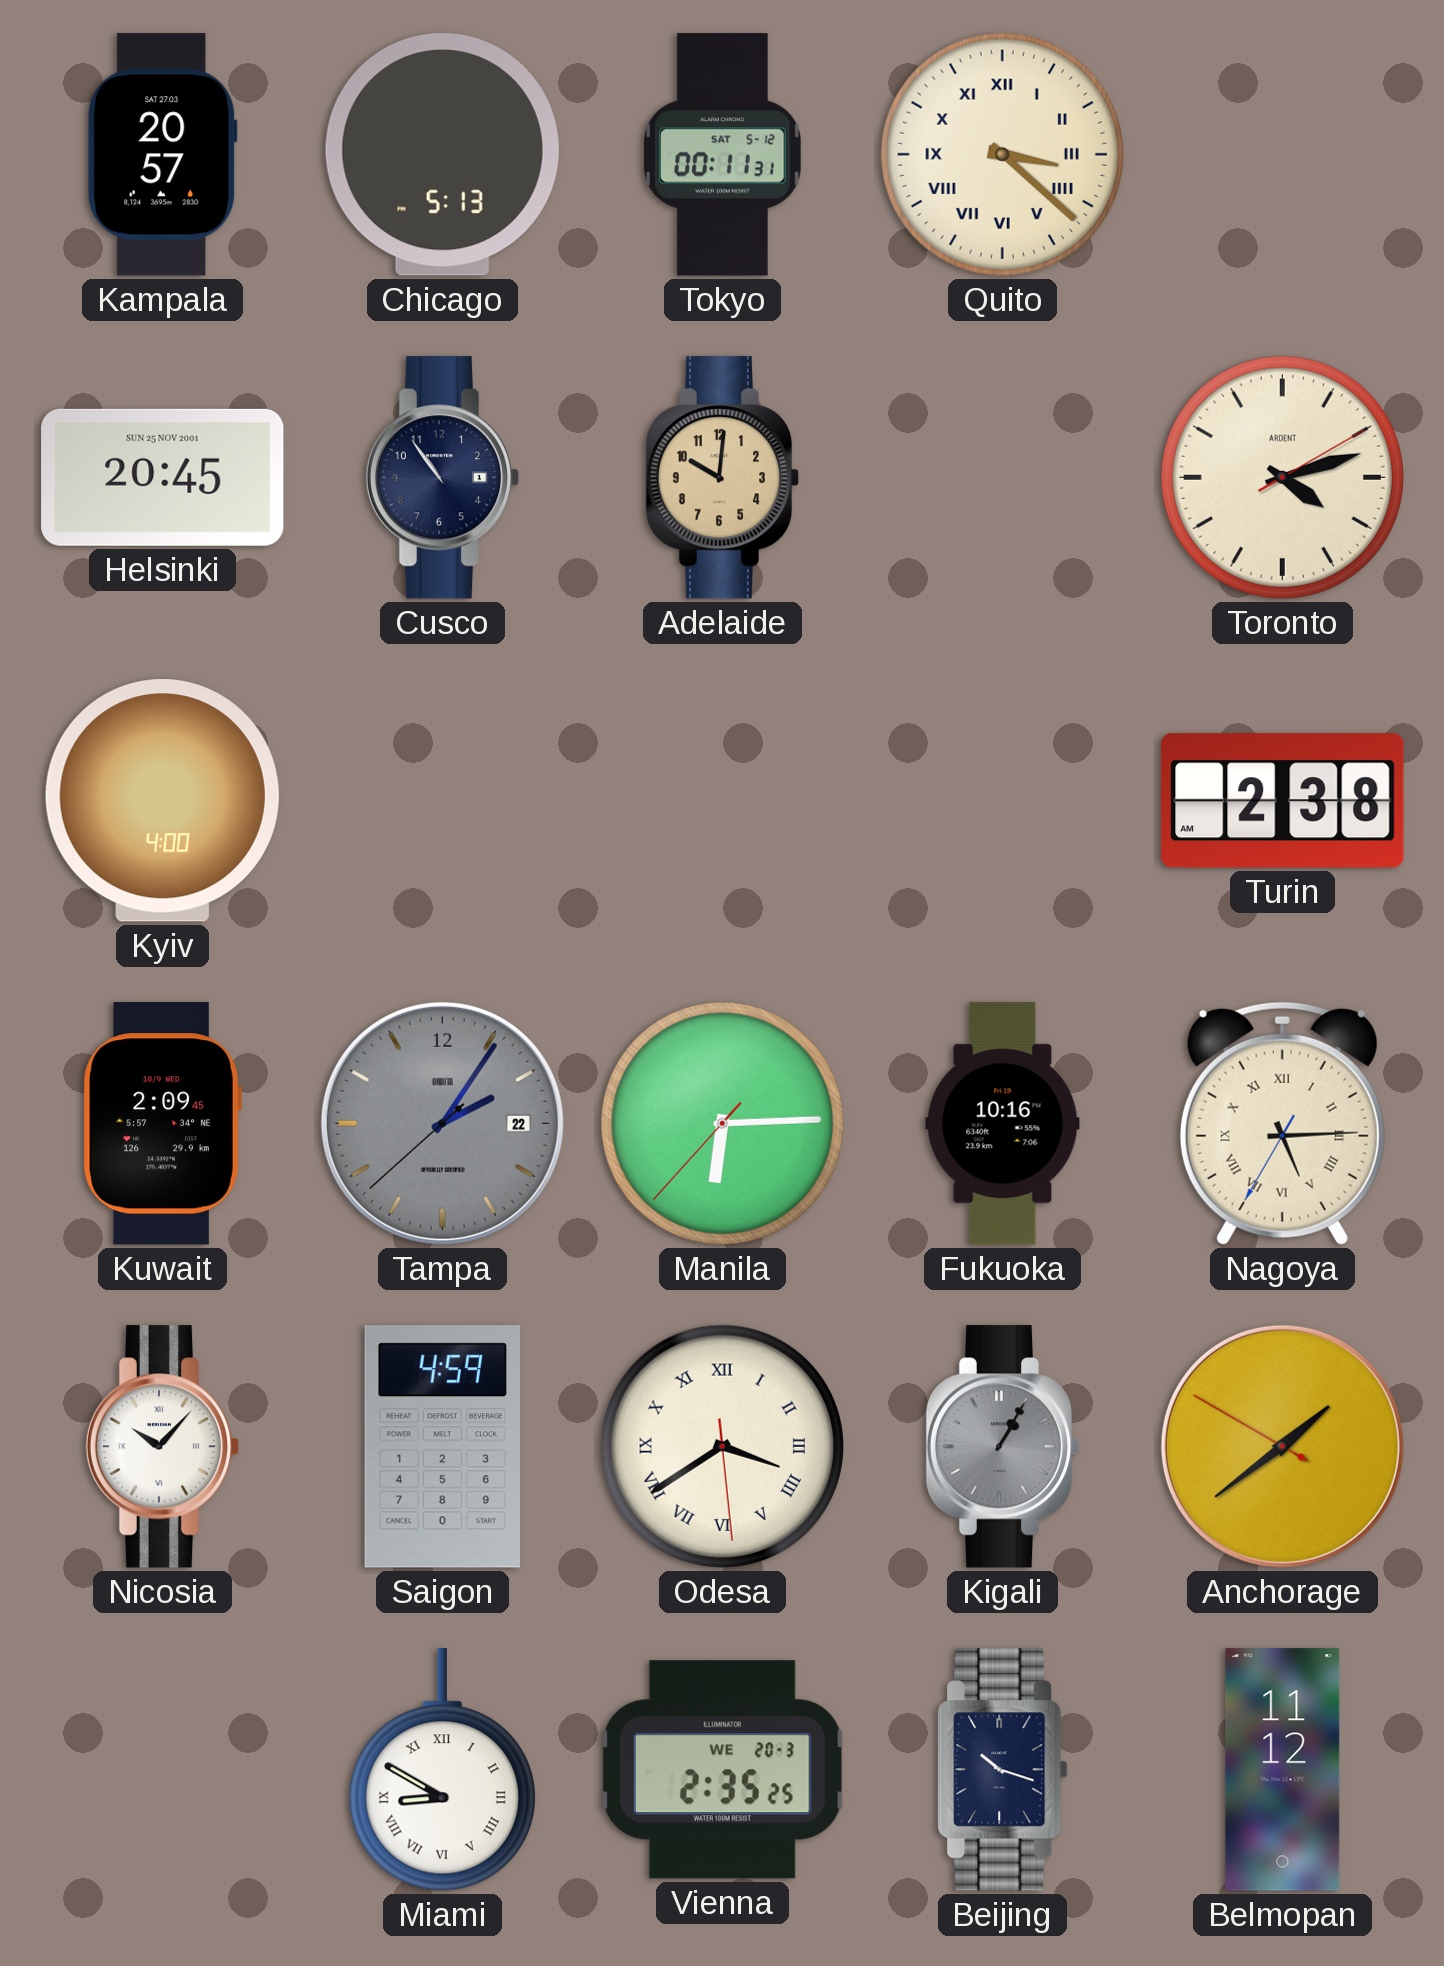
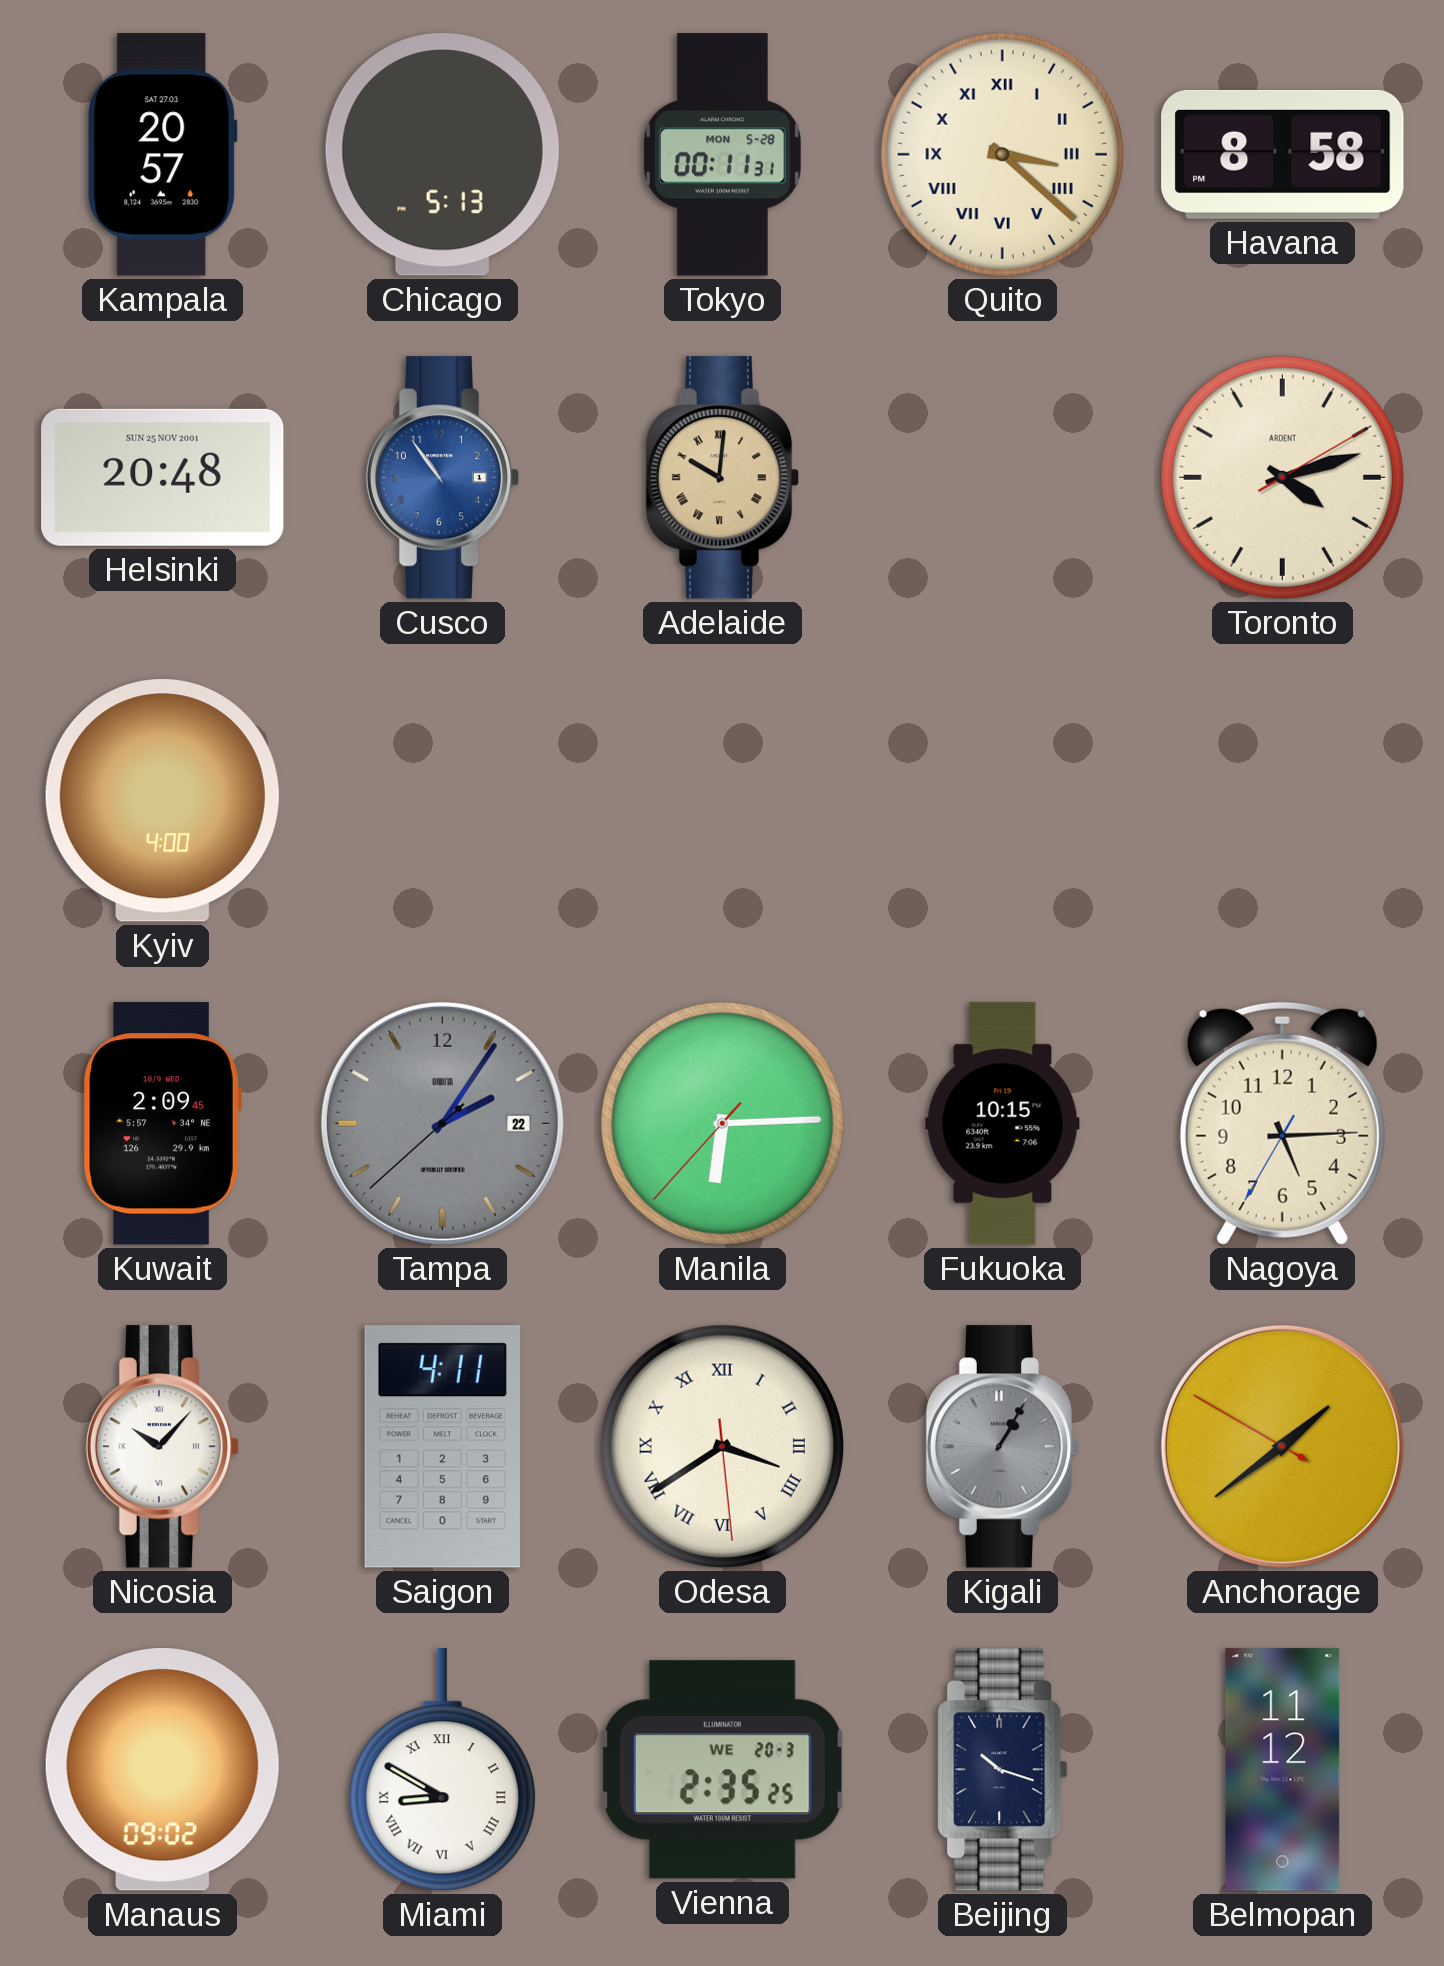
Tokyo date: SAT 5-12 -> MON 5-28 (723, 155)
Havana: none -> 8:58 (1283, 154)
Helsinki: 20:45 -> 20:48 (163, 477)
Cusco dial: navy -> blue (443, 478)
Adelaide numerals: Arabic -> Roman (723, 478)
Turin: 2:38 -> none (1283, 801)
Fukuoka: 10:16 -> 10:15 (1003, 1124)
Nagoya numerals: Roman -> Arabic (1282, 1123)
Saigon: 4:59 -> 4:11 (442, 1447)
Manaus: none -> 09:02 (162, 1770)
